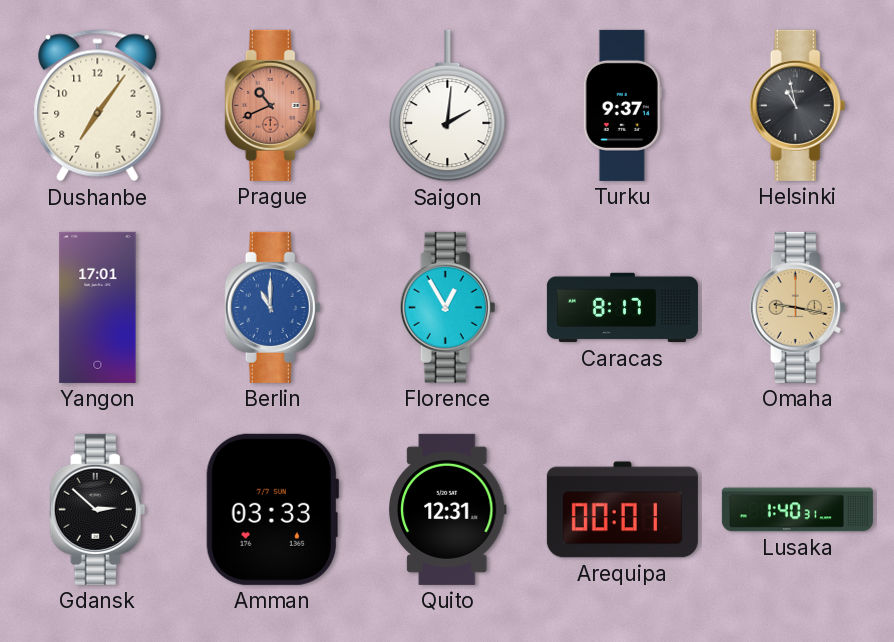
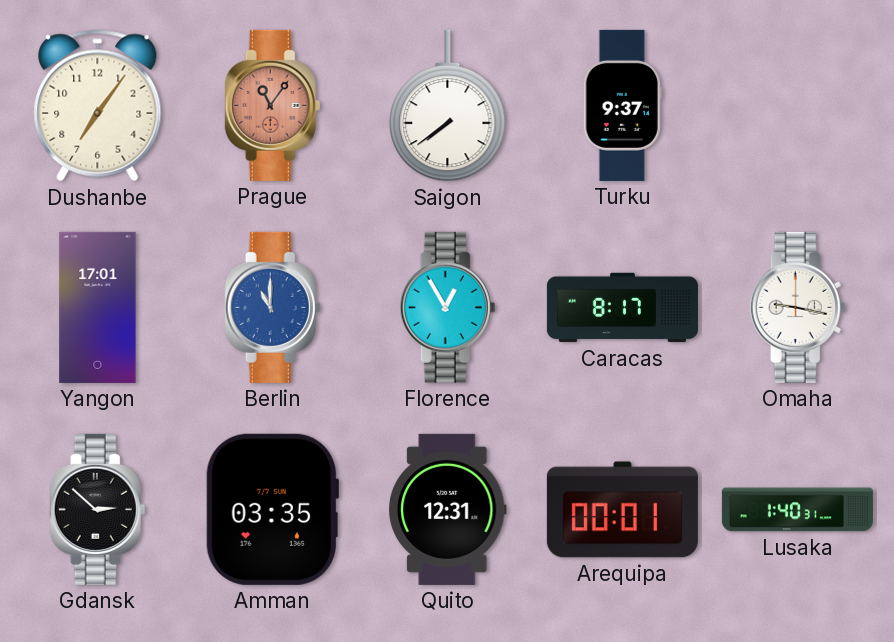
Prague: 10:41 -> 11:06 (273, 105)
Saigon: 2:01 -> 7:39 (448, 106)
Helsinki: 10:58 -> none (798, 105)
Omaha dial: champagne -> white (798, 307)
Amman: 03:33 -> 03:35 (272, 509)
